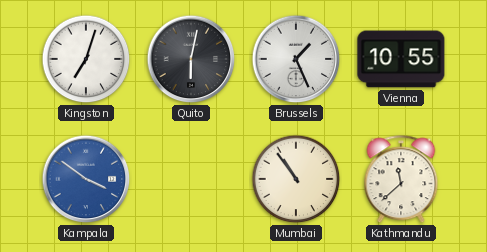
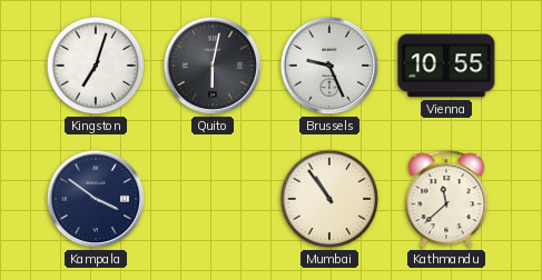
Brussels: 1:26 -> 9:26 (329, 66)
Kampala dial: blue -> navy (96, 199)
